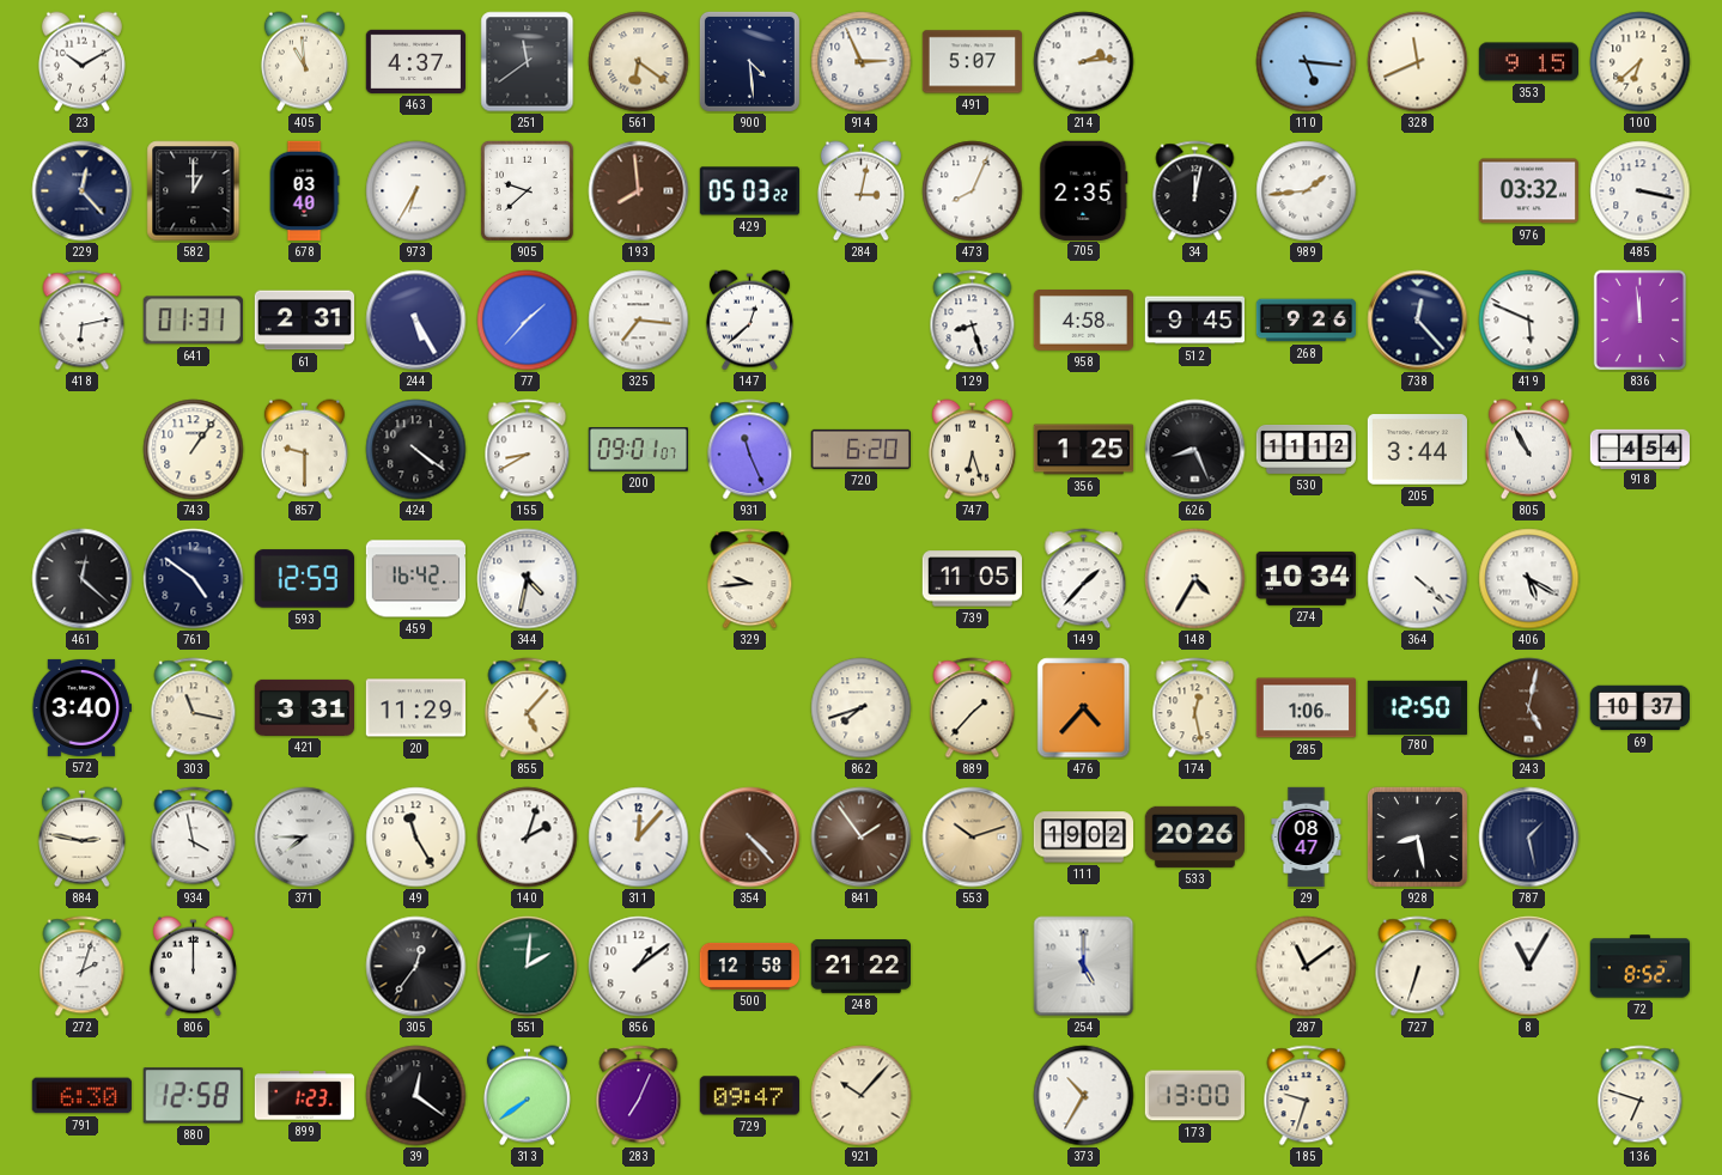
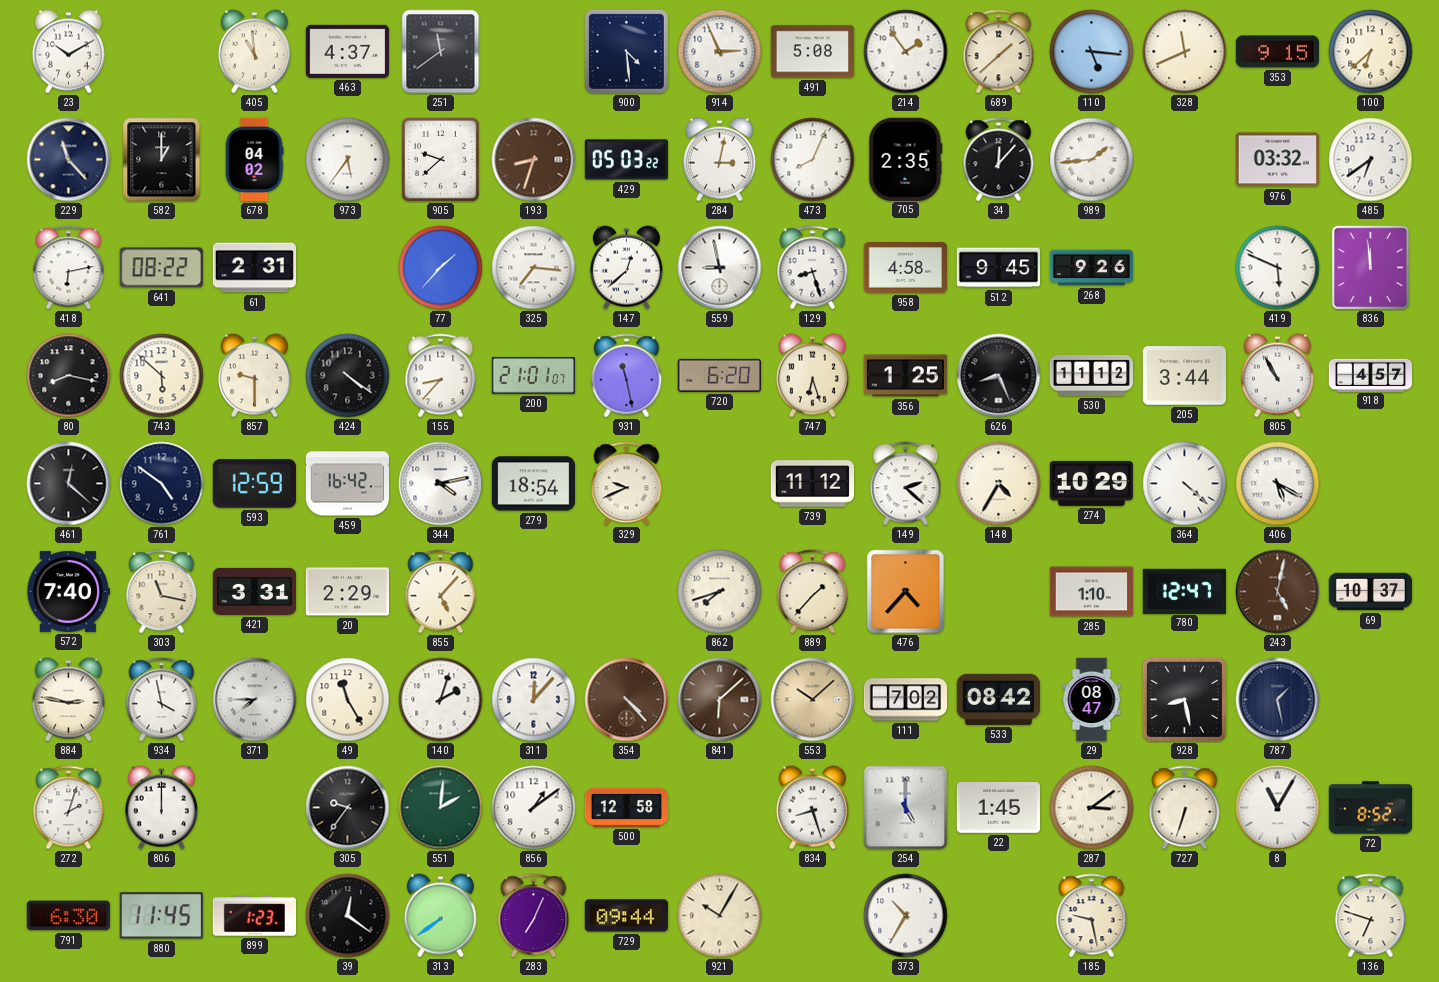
561: 6:21 -> none (639, 62)
491: 5:07 -> 5:08 (812, 52)
214: 2:14 -> 1:54 (906, 52)
689: none -> 1:38 (999, 52)
229: 12:23 -> 11:23 (69, 160)
678: 03:40 -> 04:02 (254, 160)
973: 6:35 -> 5:36 (348, 160)
193: 7:59 -> 8:33 (534, 160)
34: 12:02 -> 12:07 (999, 160)
485: 3:17 -> 6:39 (1371, 160)
641: 01:31 -> 08:22 (161, 268)
244: 5:25 -> none (416, 321)
559: none -> 8:58 (720, 268)
738: 12:23 -> none (1418, 321)
80: none -> 8:17 (69, 376)
743: 1:06 -> 5:52 (162, 376)
155: 8:40 -> 8:37 (441, 376)
200: 09:01 -> 21:01 (533, 376)
931: 11:26 -> 11:28 (627, 376)
918: 4:54 -> 4:57 (1370, 375)
344: 4:32 -> 4:13 (441, 484)
279: none -> 18:54 (533, 484)
329: 9:44 -> 9:41 (627, 484)
739: 11:05 -> 11:12 (812, 484)
149: 1:37 -> 2:22 (906, 484)
274: 10:34 -> 10:29 (1091, 483)
572: 3:40 -> 7:40 (68, 591)
20: 11:29 -> 2:29 (347, 592)
174: 12:28 -> none (1195, 708)
285: 1:06 -> 1:10 (1091, 592)
780: 12:50 -> 12:47 (1184, 591)
841: 1:54 -> 6:08 (720, 700)
553: 10:12 -> 10:08 (813, 700)
111: 19:02 -> 7:02 (905, 700)
533: 20:26 -> 08:42 (998, 699)
305: 12:36 -> 9:36 (348, 808)
248: 21:22 -> none (860, 967)
834: none -> 8:27 (812, 808)
22: none -> 1:45 (998, 808)
287: 11:09 -> 3:09 (1092, 808)
880: 12:58 -> 11:45 (161, 916)
729: 09:47 -> 09:44 (626, 916)
921: 10:07 -> 10:05 (720, 916)
173: 13:00 -> none (1194, 1096)
185: 9:33 -> 9:28 (1092, 916)
